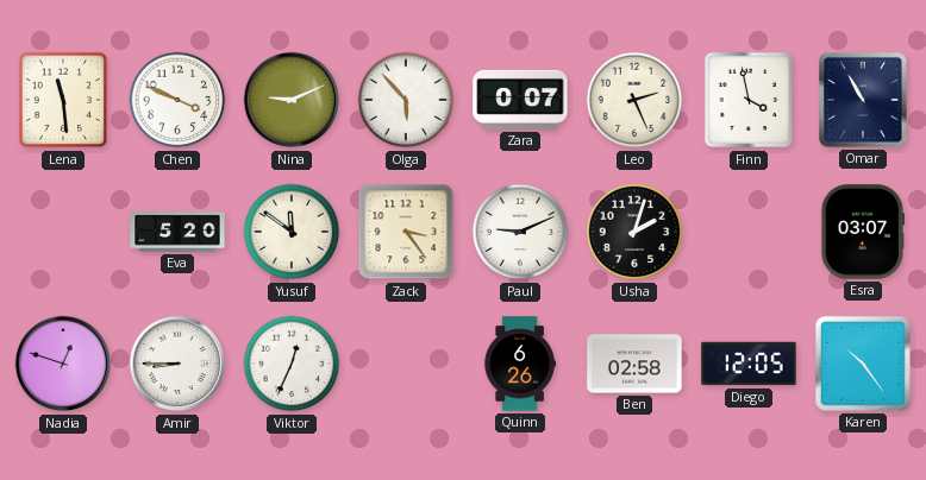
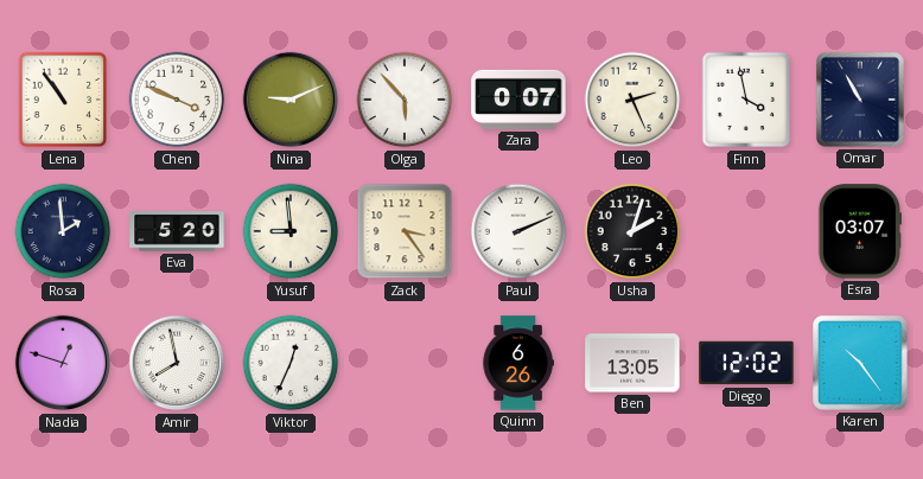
Lena: 11:29 -> 10:54 (63, 100)
Rosa: none -> 1:59 (63, 231)
Yusuf: 11:51 -> 8:59 (291, 231)
Paul: 9:11 -> 2:11 (518, 231)
Amir: 8:45 -> 7:58 (177, 363)
Ben: 02:58 -> 13:05 (632, 363)
Diego: 12:05 -> 12:02 (746, 363)
